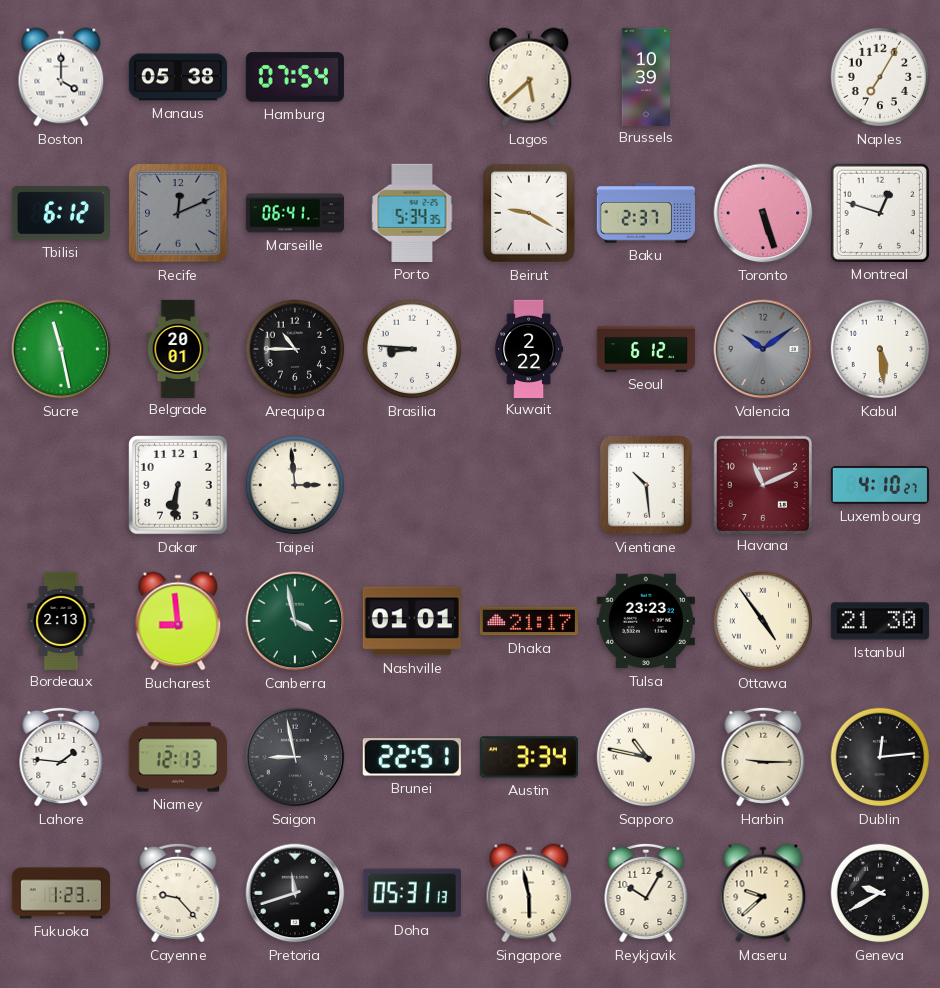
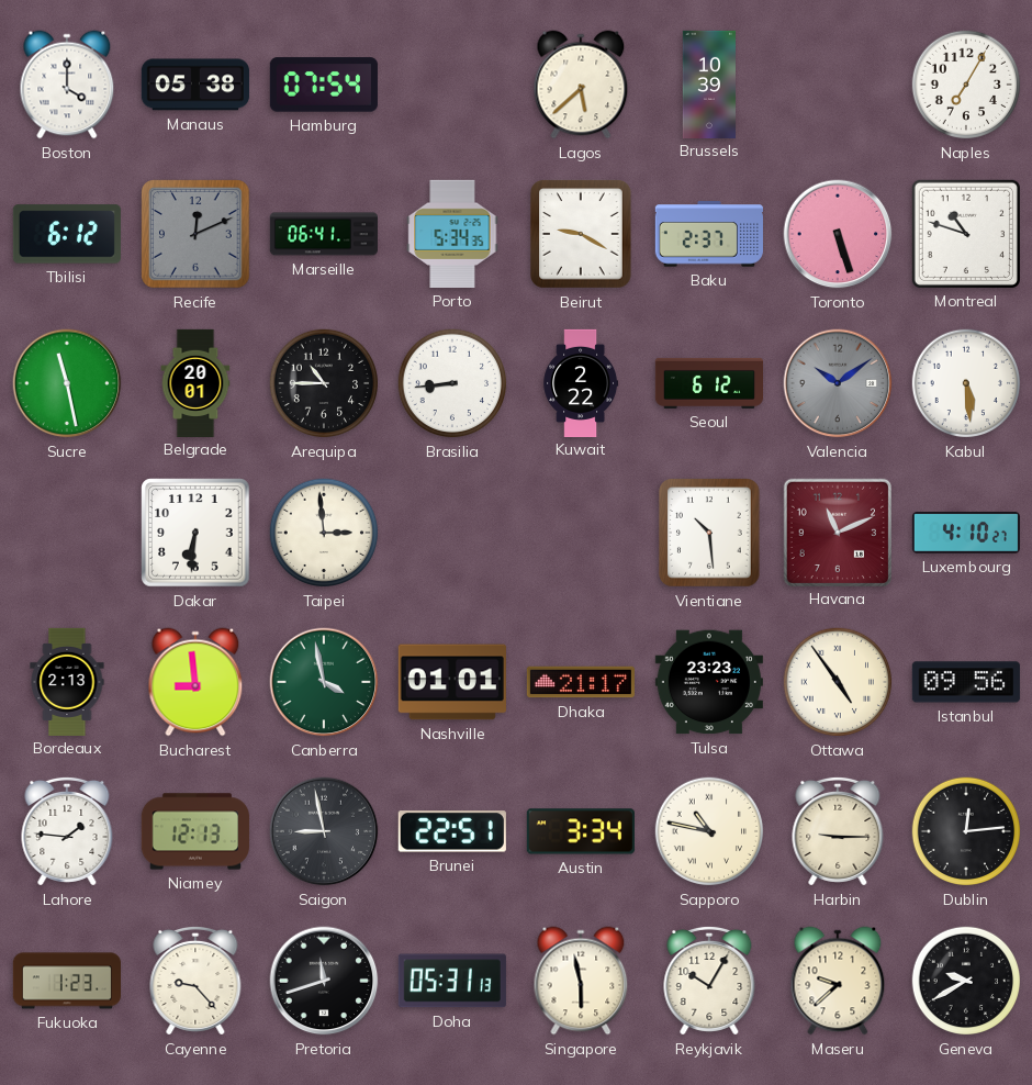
Montreal: 12:48 -> 10:48 (966, 234)
Brasilia: 8:46 -> 8:44 (452, 383)
Istanbul: 21:30 -> 09:56 (966, 682)
